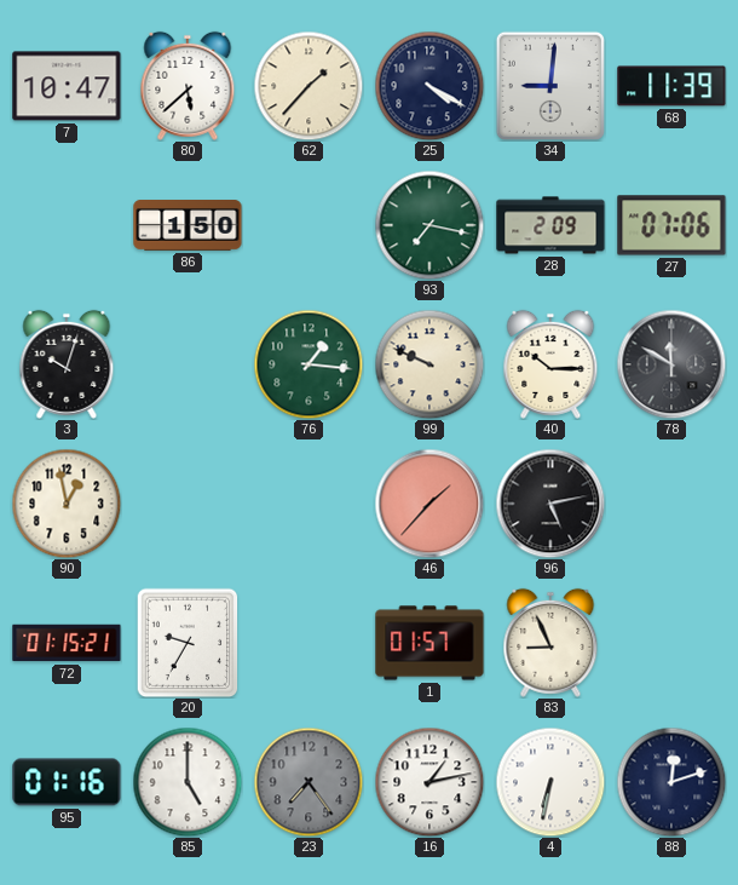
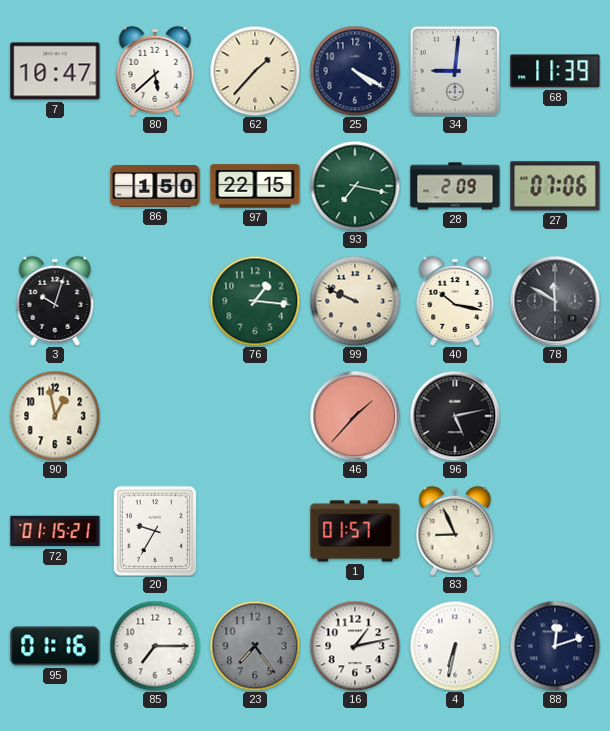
97: none -> 22:15 (255, 186)
40: 10:15 -> 10:17 (455, 301)
85: 5:00 -> 7:15 (155, 646)
